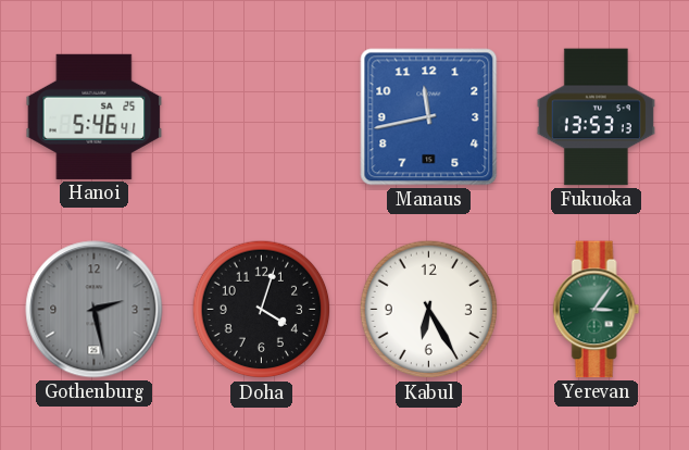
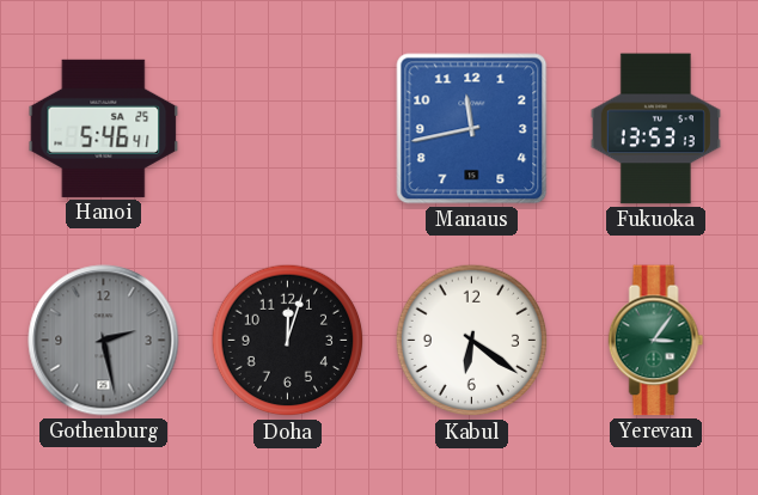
Doha: 4:03 -> 12:03 (288, 341)
Kabul: 6:25 -> 6:21 (472, 341)
